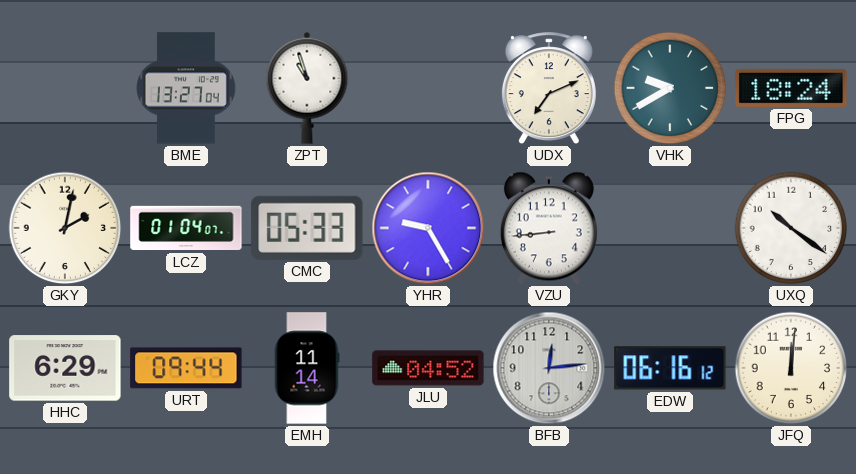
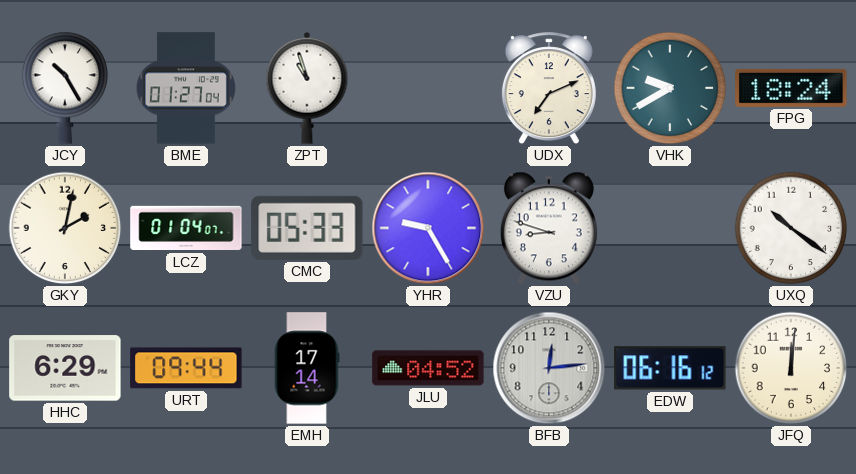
JCY: none -> 10:25 (65, 88)
BME: 13:27 -> 01:27 (186, 88)
VZU: 8:44 -> 8:48 (549, 228)
EMH: 11:14 -> 17:14 (307, 368)
